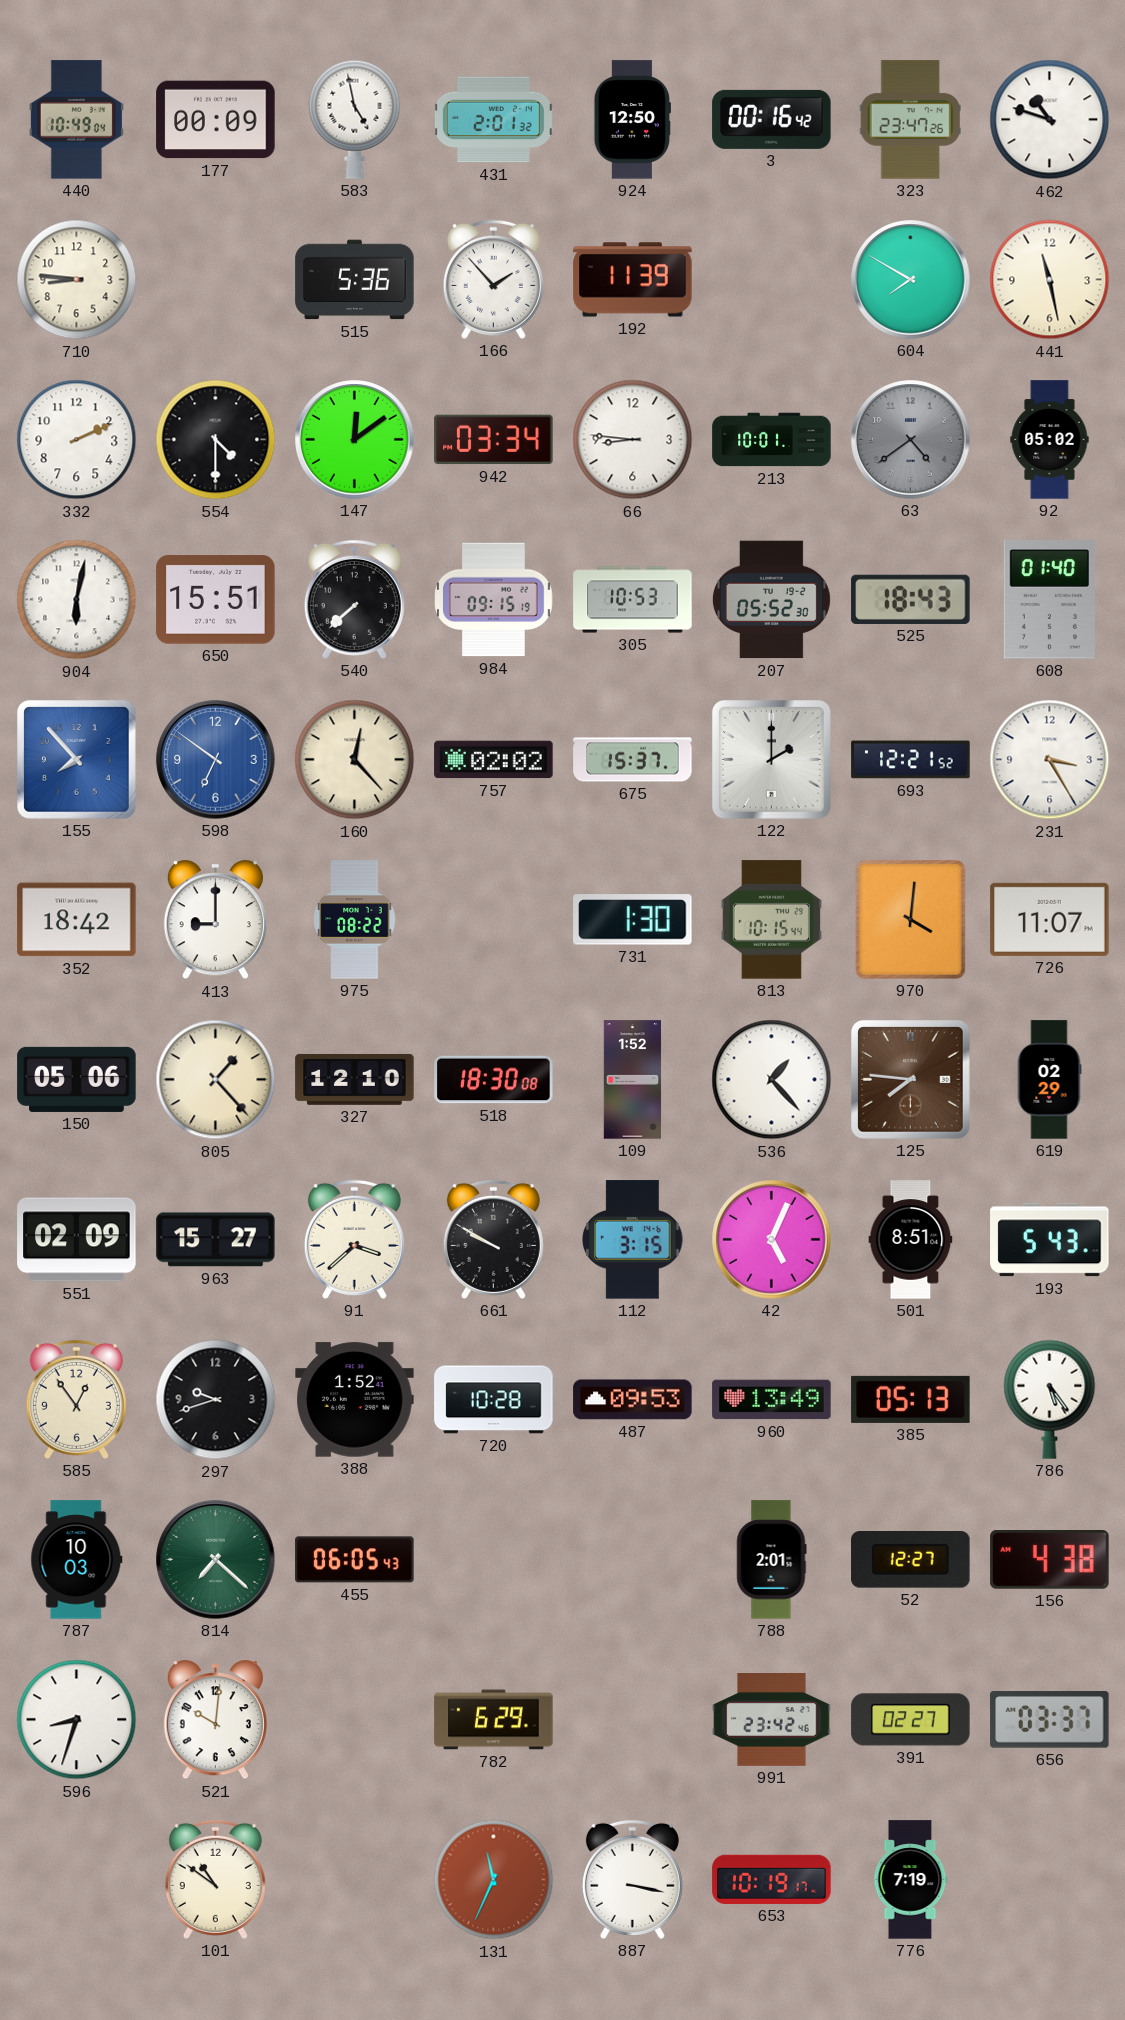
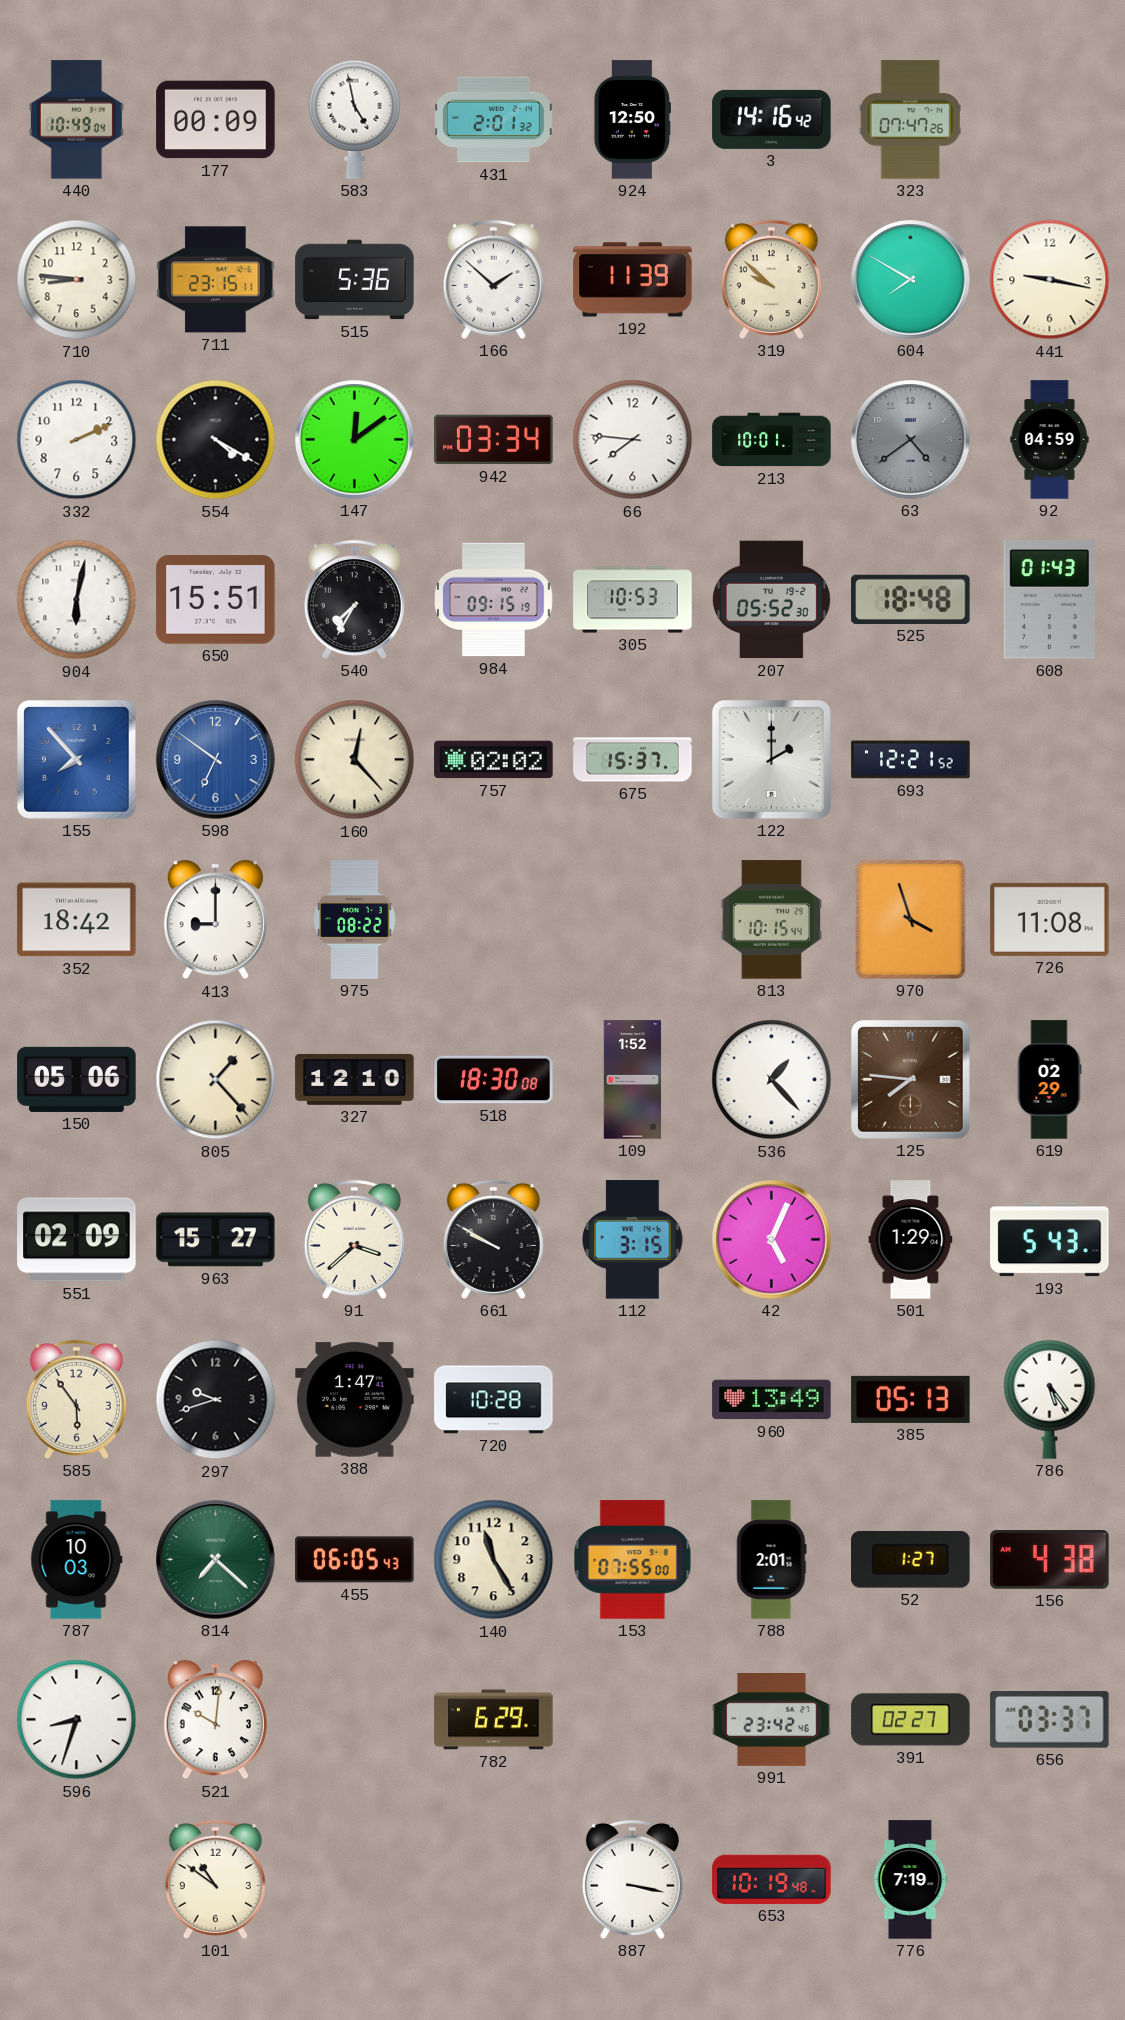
3: 00:16 -> 14:16 (772, 119)
323: 23:47 -> 07:47 (910, 120)
462: 10:48 -> none (1050, 120)
711: none -> 23:15 (216, 280)
166: 1:53 -> 1:52 (493, 279)
319: none -> 9:52 (771, 279)
441: 11:28 -> 9:17 (1050, 280)
554: 4:30 -> 4:20 (216, 440)
66: 8:46 -> 7:46 (633, 440)
92: 05:02 -> 04:59 (1050, 440)
540: 7:38 -> 7:35 (354, 599)
525: 18:43 -> 18:48 (911, 599)
608: 01:40 -> 01:43 (1049, 600)
231: 3:25 -> none (1050, 760)
731: 1:30 -> none (633, 920)
970: 4:01 -> 3:57 (911, 920)
726: 11:07 -> 11:08 (1050, 919)
501: 8:51 -> 1:29 (911, 1240)
585: 12:54 -> 5:54 (76, 1399)
388: 1:52 -> 1:47 (355, 1400)
487: 09:53 -> none (633, 1400)
140: none -> 11:25 (494, 1560)
153: none -> 07:55 (633, 1560)
52: 12:27 -> 1:27 (911, 1560)
131: 11:34 -> none (494, 1880)
653: 10:19:17 -> 10:19:48 (772, 1879)
